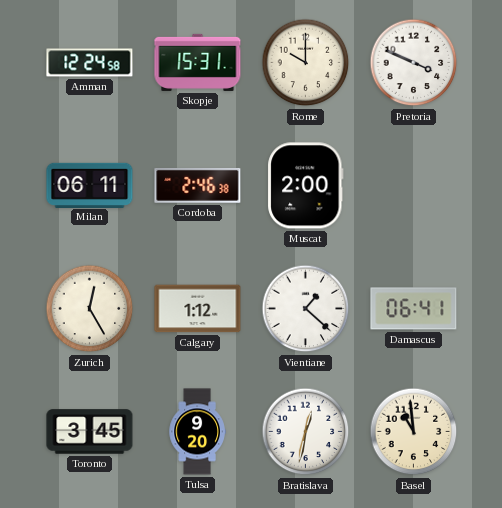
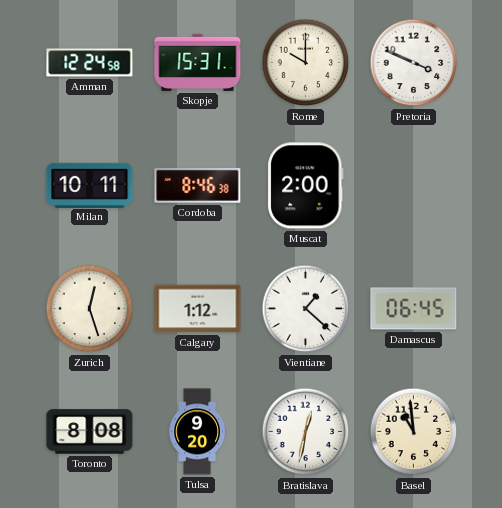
Milan: 06:11 -> 10:11 (90, 185)
Cordoba: 2:46 -> 8:46 (198, 185)
Zurich: 12:25 -> 12:27 (90, 309)
Damascus: 06:41 -> 06:45 (414, 309)
Toronto: 3:45 -> 8:08 (90, 432)
